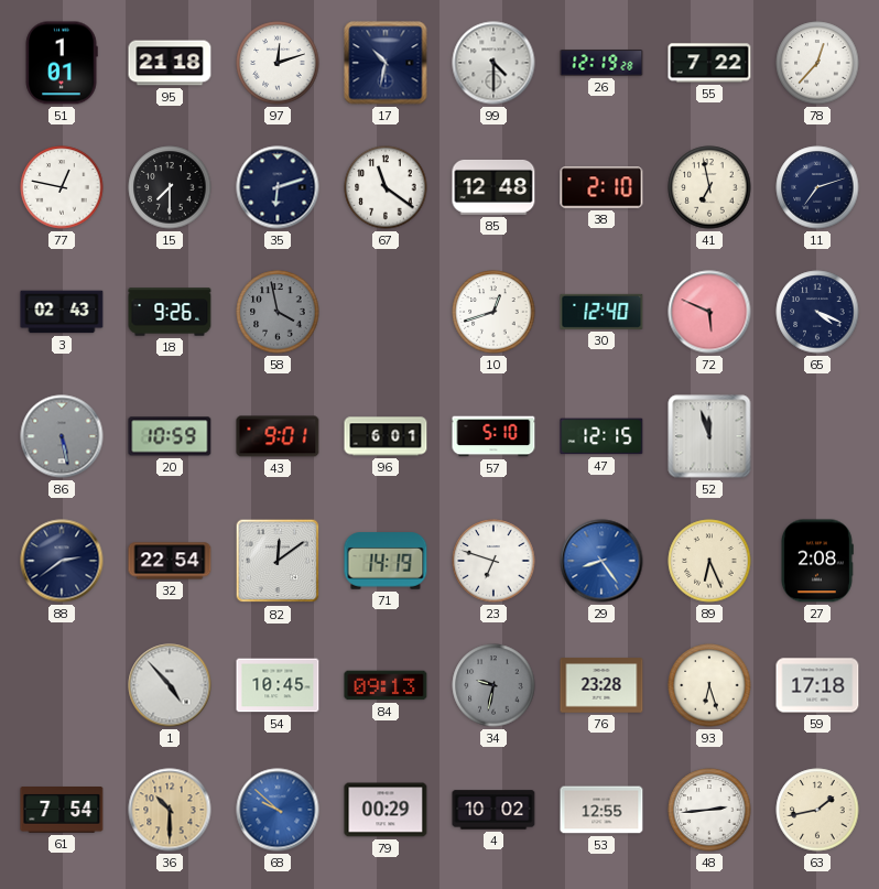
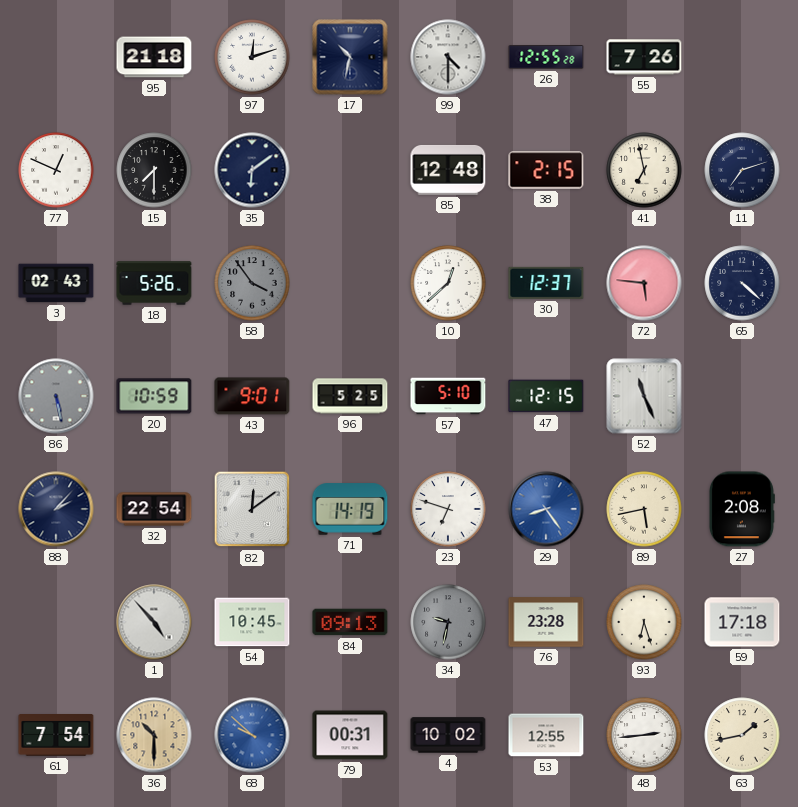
51: 1:01 -> none (62, 63)
26: 12:19 -> 12:55 (546, 57)
55: 7:22 -> 7:26 (644, 57)
78: 12:37 -> none (817, 63)
77: 12:47 -> 12:49 (56, 170)
35: 6:12 -> 6:09 (252, 170)
67: 11:21 -> none (386, 187)
38: 2:10 -> 2:15 (546, 170)
18: 9:26 -> 5:26 (154, 283)
58: 3:58 -> 3:54 (252, 283)
10: 12:42 -> 12:38 (448, 283)
30: 12:40 -> 12:37 (546, 283)
72: 5:49 -> 5:46 (644, 283)
65: 4:19 -> 4:22 (742, 283)
96: 6:01 -> 5:25 (350, 396)
52: 11:57 -> 11:26 (644, 396)
88: 2:39 -> 2:07 (56, 509)
89: 6:26 -> 5:43 (644, 509)
79: 00:29 -> 00:31 (350, 735)
